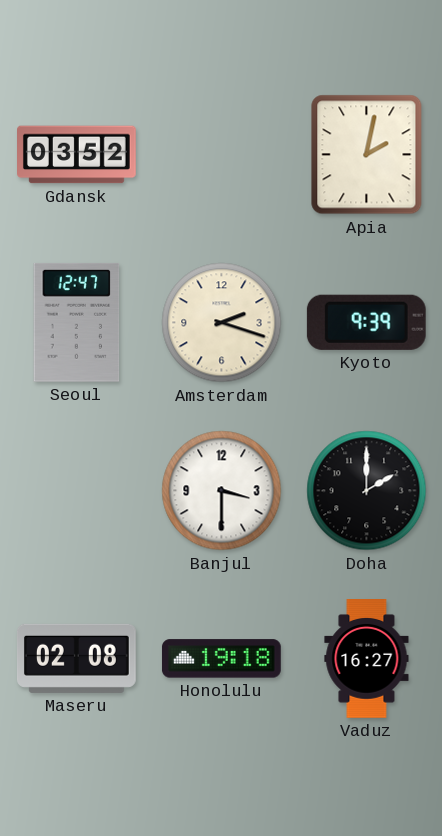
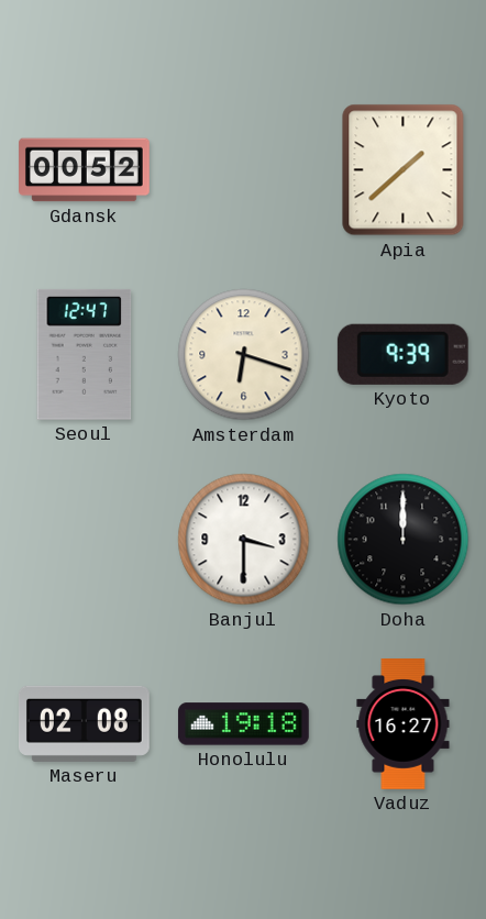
Gdansk: 03:52 -> 00:52 (85, 170)
Apia: 2:02 -> 1:38 (404, 170)
Amsterdam: 2:18 -> 6:18 (244, 355)
Doha: 2:00 -> 12:00 (404, 540)
